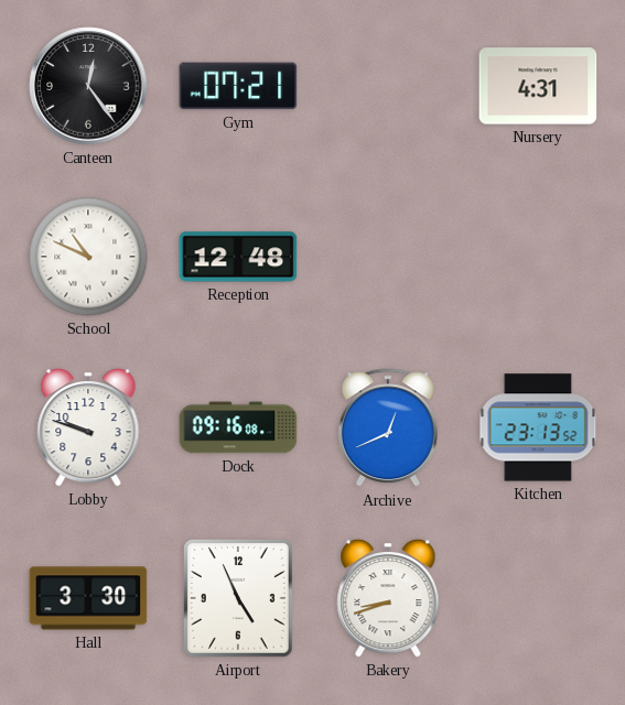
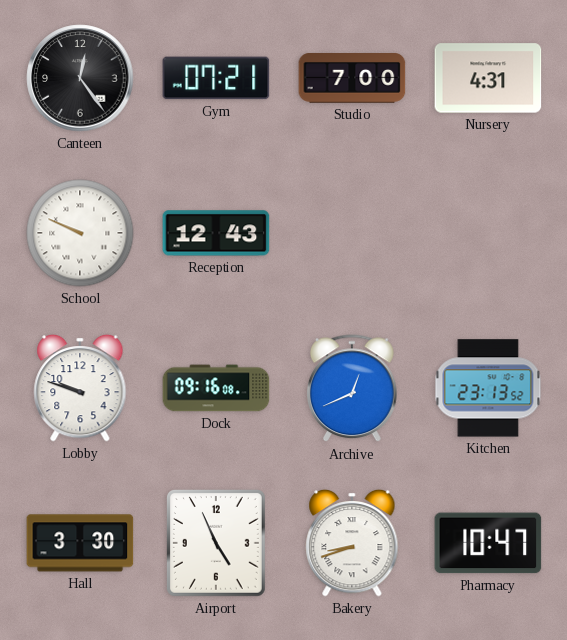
Studio: none -> 7:00 (352, 79)
School: 10:49 -> 9:49 (80, 233)
Reception: 12:48 -> 12:43 (216, 233)
Pharmacy: none -> 10:47 (488, 543)
